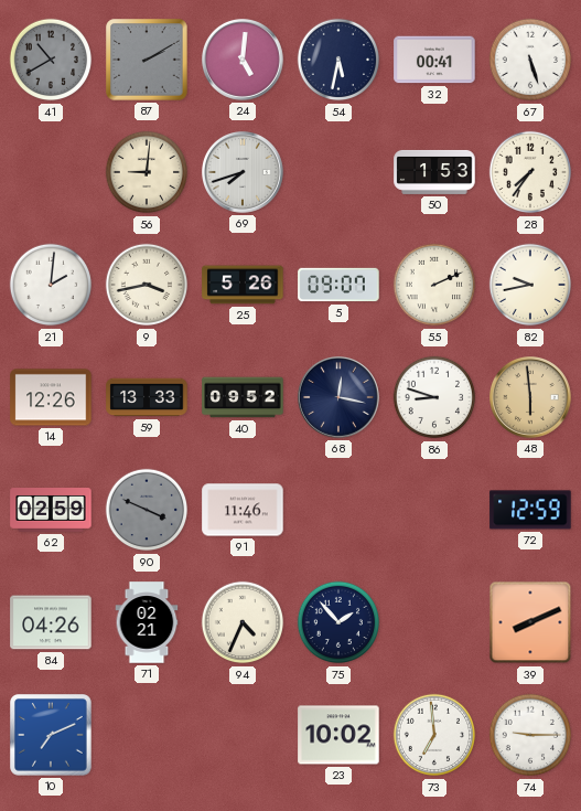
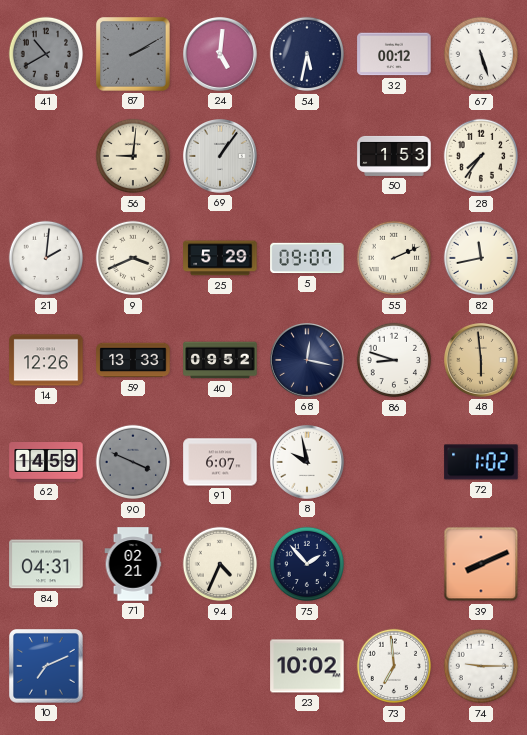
32: 00:41 -> 00:12 (394, 54)
69: 7:42 -> 1:06 (221, 157)
9: 3:43 -> 3:41 (133, 258)
25: 5:26 -> 5:29 (220, 258)
82: 9:43 -> 11:43 (481, 258)
62: 02:59 -> 14:59 (46, 463)
91: 11:46 -> 6:07 (220, 462)
8: none -> 9:58 (308, 463)
72: 12:59 -> 1:02 (481, 462)
84: 04:26 -> 04:31 (46, 564)
